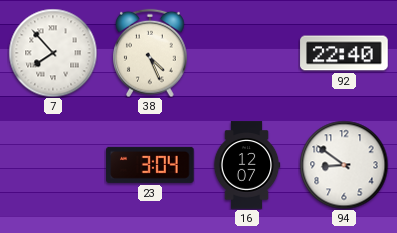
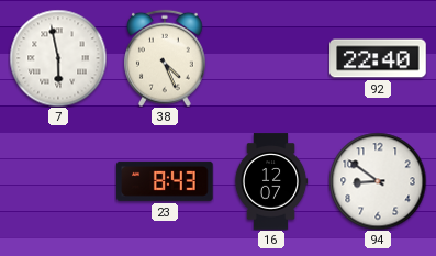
7: 7:53 -> 5:58 (58, 58)
23: 3:04 -> 8:43 (165, 181)
